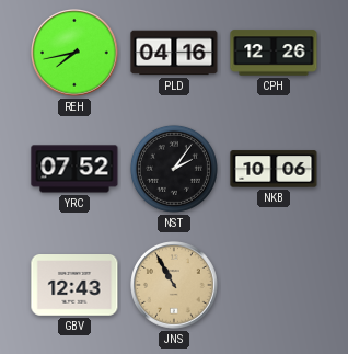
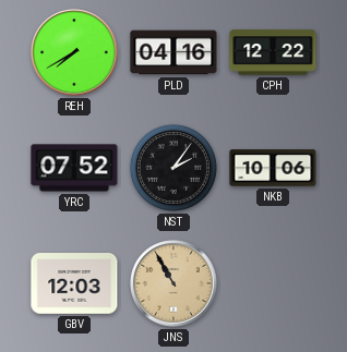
REH: 7:43 -> 7:40 (74, 52)
CPH: 12:26 -> 12:22 (273, 52)
GBV: 12:43 -> 12:03 (74, 284)
